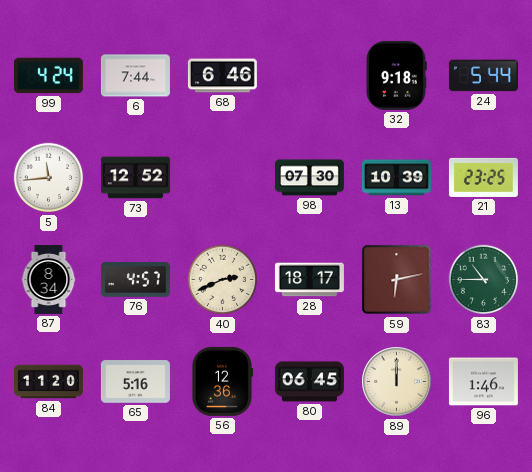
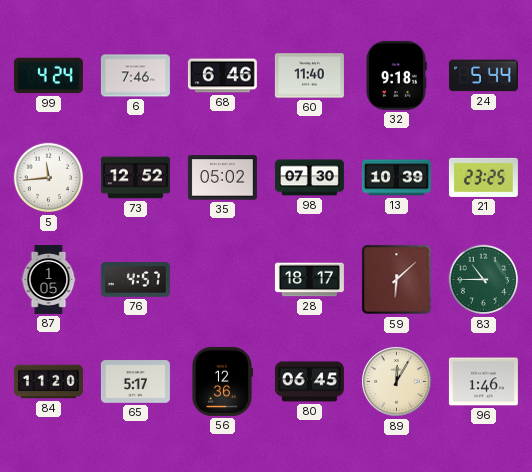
6: 7:44 -> 7:46 (135, 76)
60: none -> 11:40 (309, 76)
35: none -> 05:02 (222, 178)
87: 8:34 -> 1:05 (49, 279)
40: 2:41 -> none (223, 280)
59: 6:13 -> 6:08 (397, 280)
65: 5:16 -> 5:17 (135, 382)
89: 12:00 -> 12:05 (397, 382)
